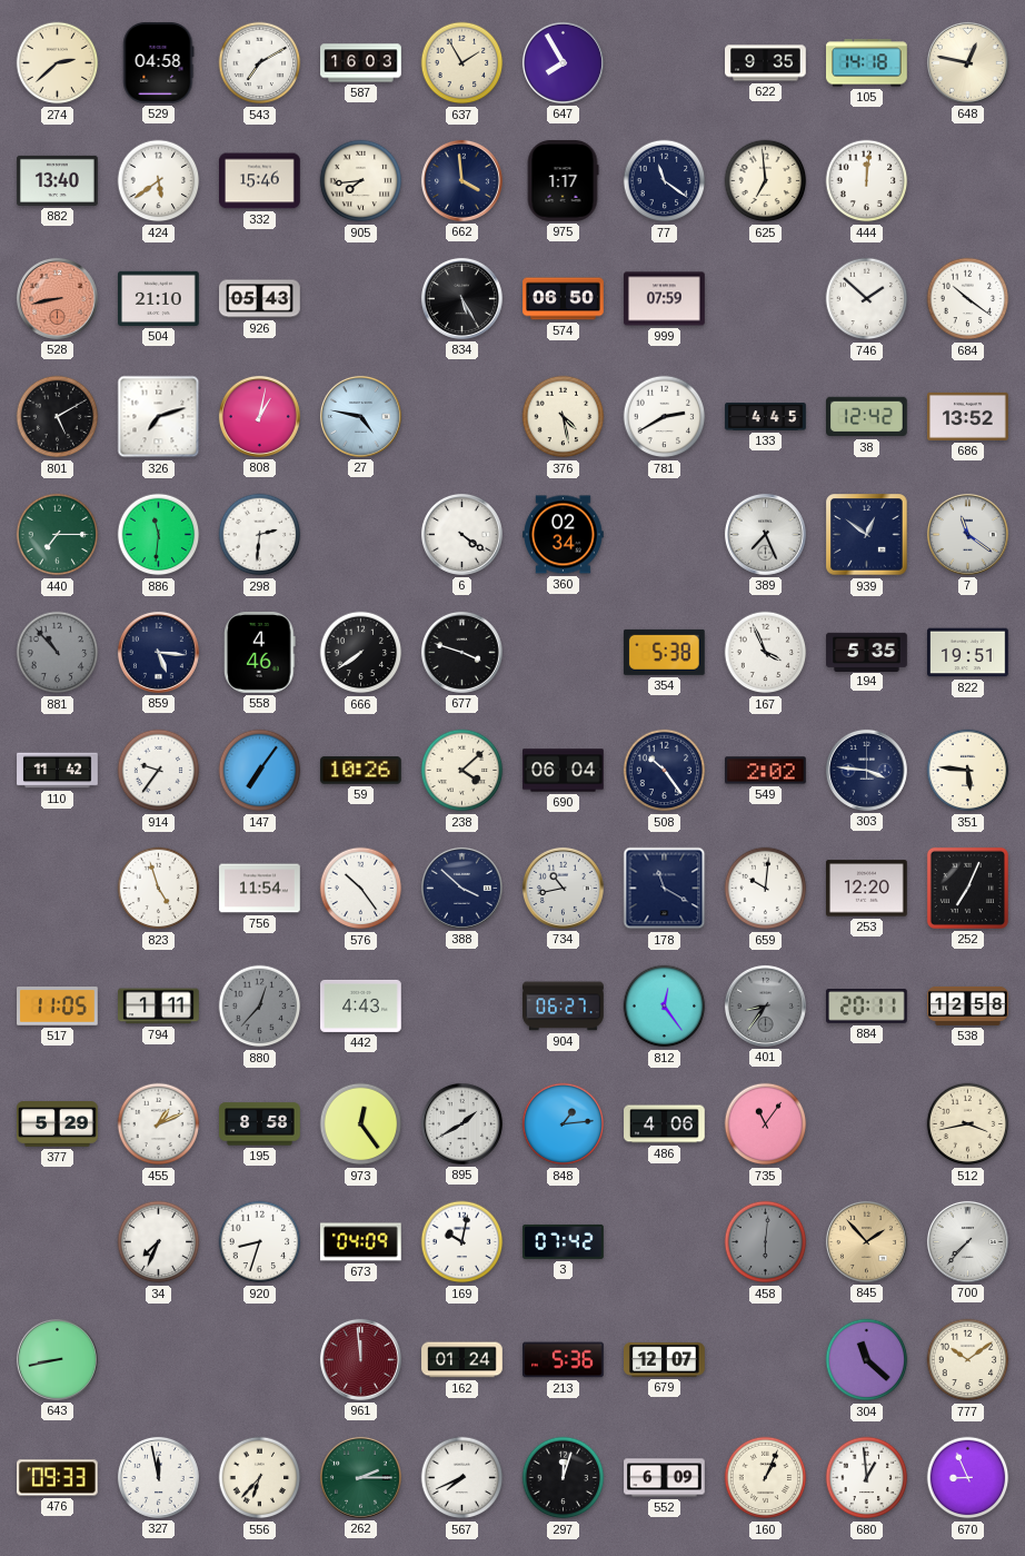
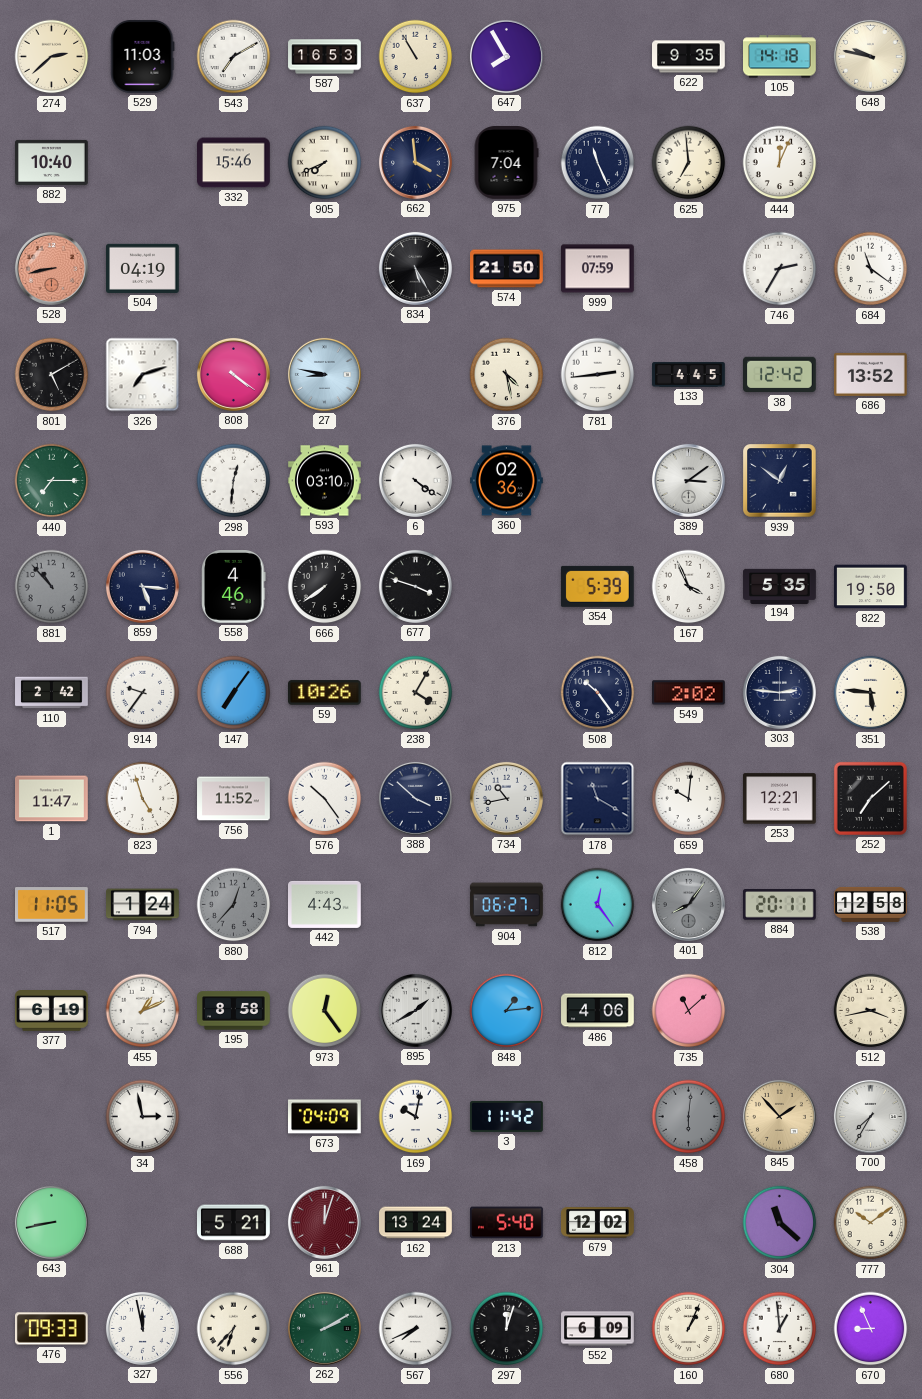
529: 04:58 -> 11:03 (143, 57)
587: 16:03 -> 16:53 (325, 57)
637: 1:55 -> 10:55 (416, 57)
648: 12:47 -> 9:47 (870, 56)
882: 13:40 -> 10:40 (52, 162)
424: 5:39 -> none (159, 181)
905: 7:44 -> 7:41 (325, 163)
975: 1:17 -> 7:04 (506, 163)
77: 11:21 -> 11:26 (598, 163)
444: 12:01 -> 12:04 (780, 163)
504: 21:10 -> 04:19 (143, 268)
926: 05:43 -> none (260, 299)
574: 06:50 -> 21:50 (507, 269)
746: 1:52 -> 2:35 (780, 269)
684: 10:21 -> 11:21 (871, 269)
808: 1:02 -> 4:21 (233, 374)
27: 4:47 -> 8:47 (324, 374)
781: 2:40 -> 2:44 (598, 375)
886: 11:31 -> none (159, 535)
298: 2:31 -> 12:31 (234, 481)
593: none -> 03:10 (325, 481)
360: 02:34 -> 02:36 (507, 481)
389: 7:26 -> 3:09 (688, 480)
7: 11:21 -> none (967, 534)
354: 5:38 -> 5:39 (597, 586)
822: 19:51 -> 19:50 (871, 587)
110: 11:42 -> 2:42 (52, 693)
238: 4:08 -> 4:05 (416, 693)
690: 06:04 -> none (564, 771)
303: 3:46 -> 2:46 (779, 692)
1: none -> 11:47 (52, 799)
756: 11:54 -> 11:52 (234, 799)
253: 12:20 -> 12:21 (780, 799)
252: 7:04 -> 7:08 (870, 798)
794: 1:11 -> 1:24 (143, 905)
401: 8:36 -> 8:06 (688, 904)
377: 5:29 -> 6:19 (52, 1011)
735: 11:06 -> 11:08 (689, 1011)
34: 7:34 -> 2:58 (143, 1117)
920: 8:33 -> none (260, 1242)
3: 07:42 -> 11:42 (507, 1116)
700: 7:37 -> 7:35 (870, 1116)
688: none -> 5:21 (234, 1223)
961: 11:59 -> 12:03 (324, 1222)
162: 01:24 -> 13:24 (416, 1223)
213: 5:36 -> 5:40 (507, 1223)
679: 12:07 -> 12:02 (598, 1223)
262: 2:15 -> 2:10 (324, 1328)
